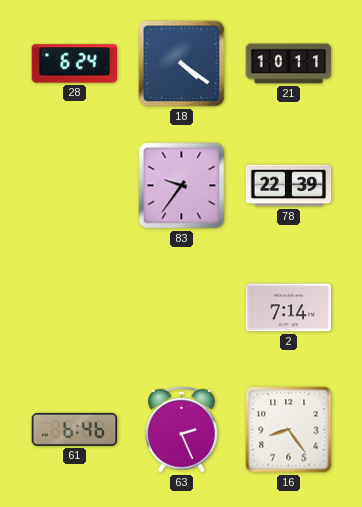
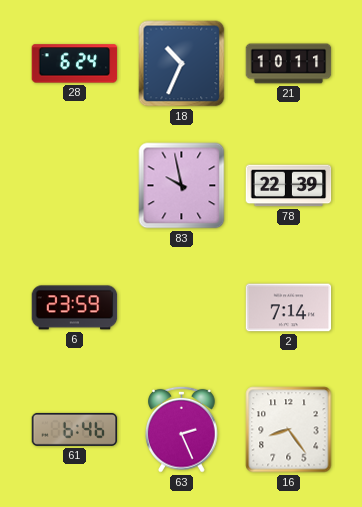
18: 4:21 -> 10:34 (182, 64)
83: 9:36 -> 9:58 (182, 186)
6: none -> 23:59 (75, 308)
